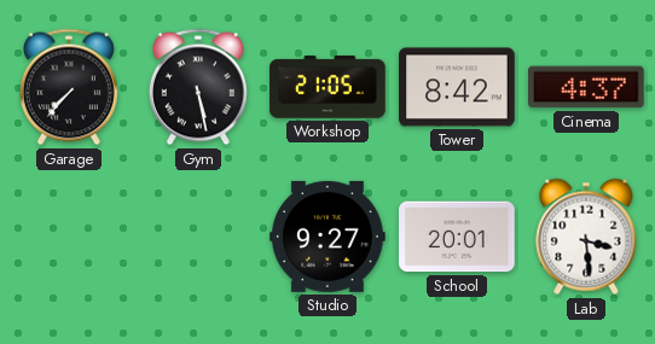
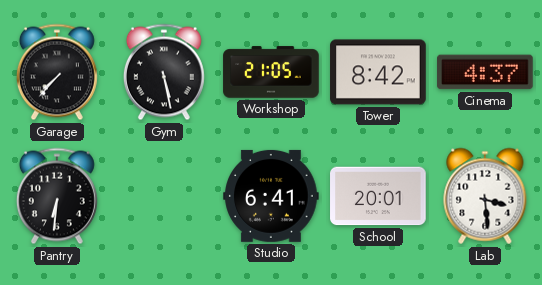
Pantry: none -> 6:31 (57, 196)
Studio: 9:27 -> 6:41 (271, 196)
